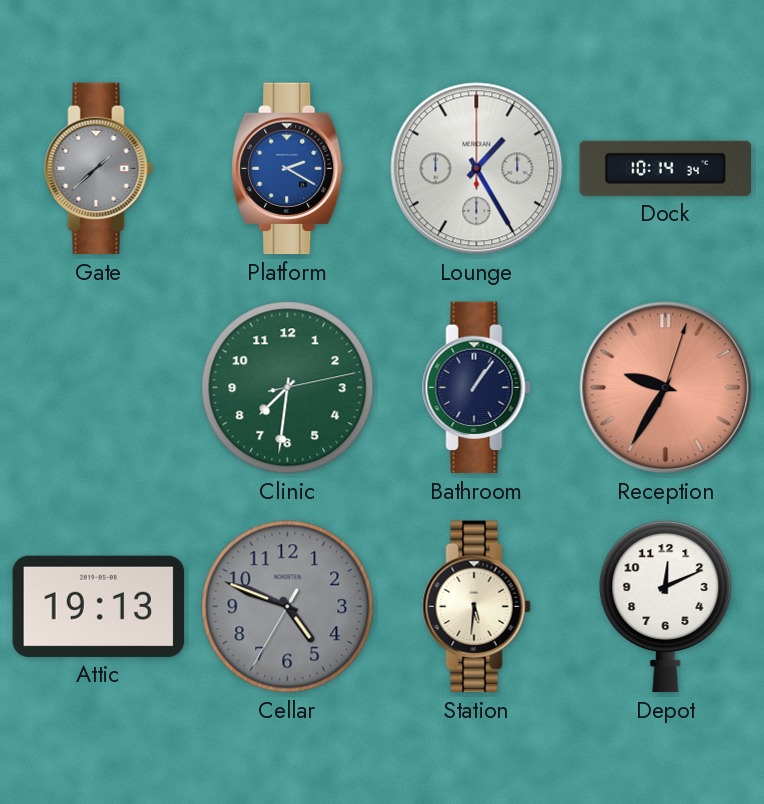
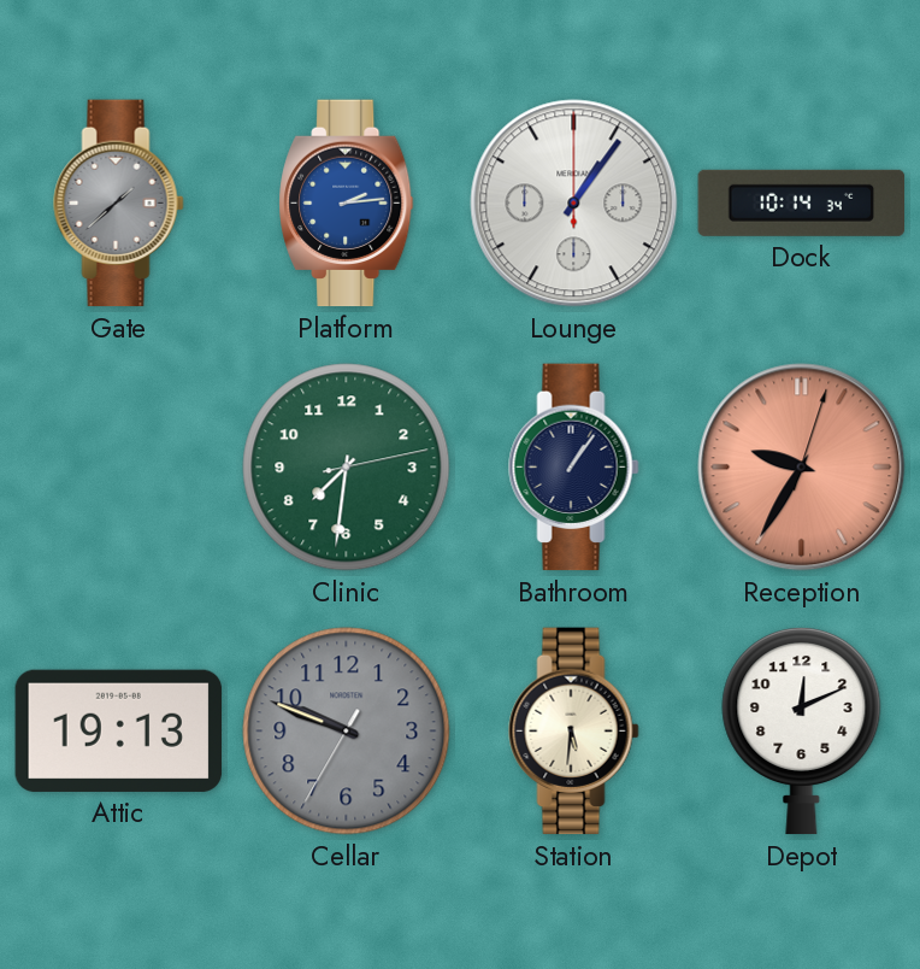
Platform: 2:20 -> 2:14 (347, 204)
Lounge: 1:25 -> 1:06 (574, 204)
Cellar: 4:48 -> 9:48 (347, 732)
